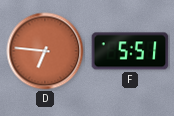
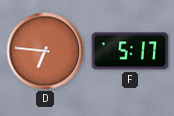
F: 5:51 -> 5:17 (130, 51)
